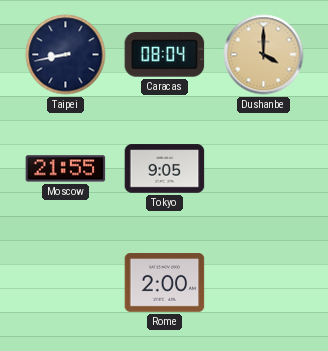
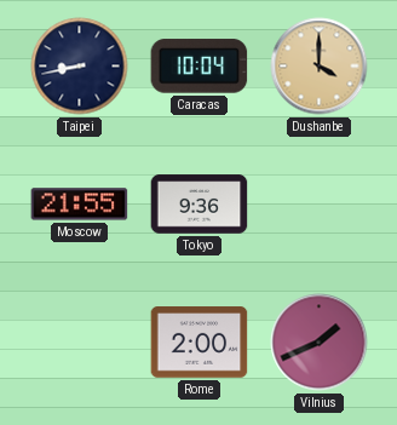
Caracas: 08:04 -> 10:04 (200, 67)
Tokyo: 9:05 -> 9:36 (200, 205)
Vilnius: none -> 1:41 (320, 343)
